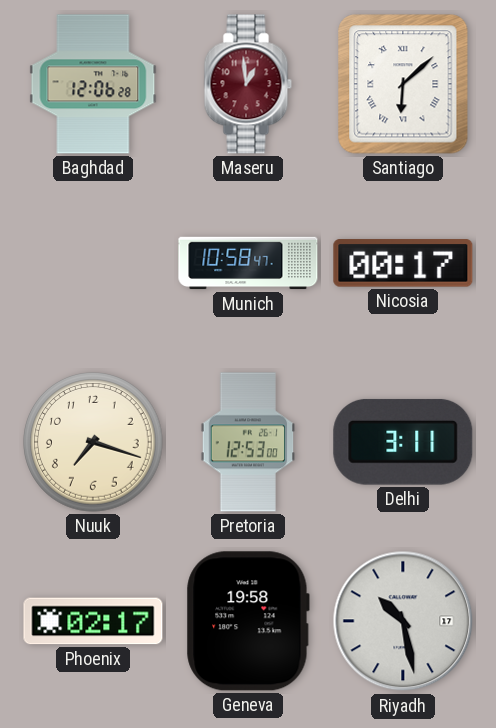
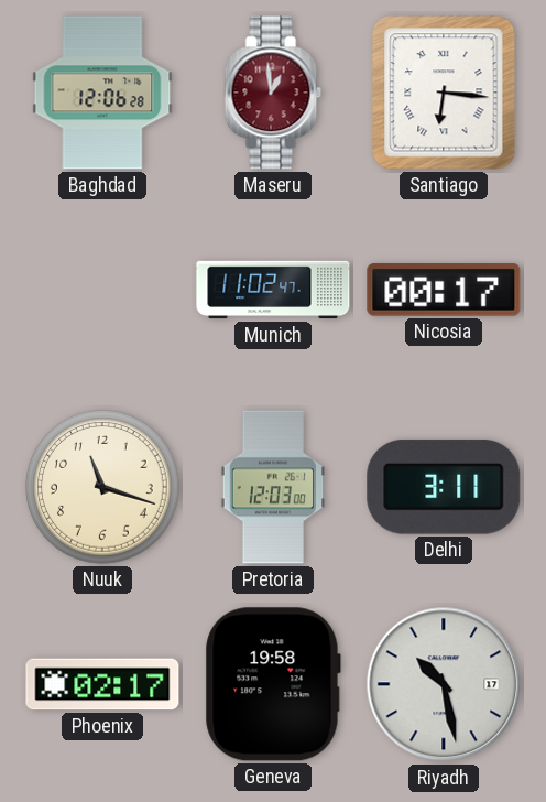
Santiago: 6:08 -> 6:16 (444, 93)
Munich: 10:58 -> 11:02 (273, 290)
Nuuk: 7:18 -> 11:18 (102, 487)
Pretoria: 12:53 -> 12:03 (273, 487)
